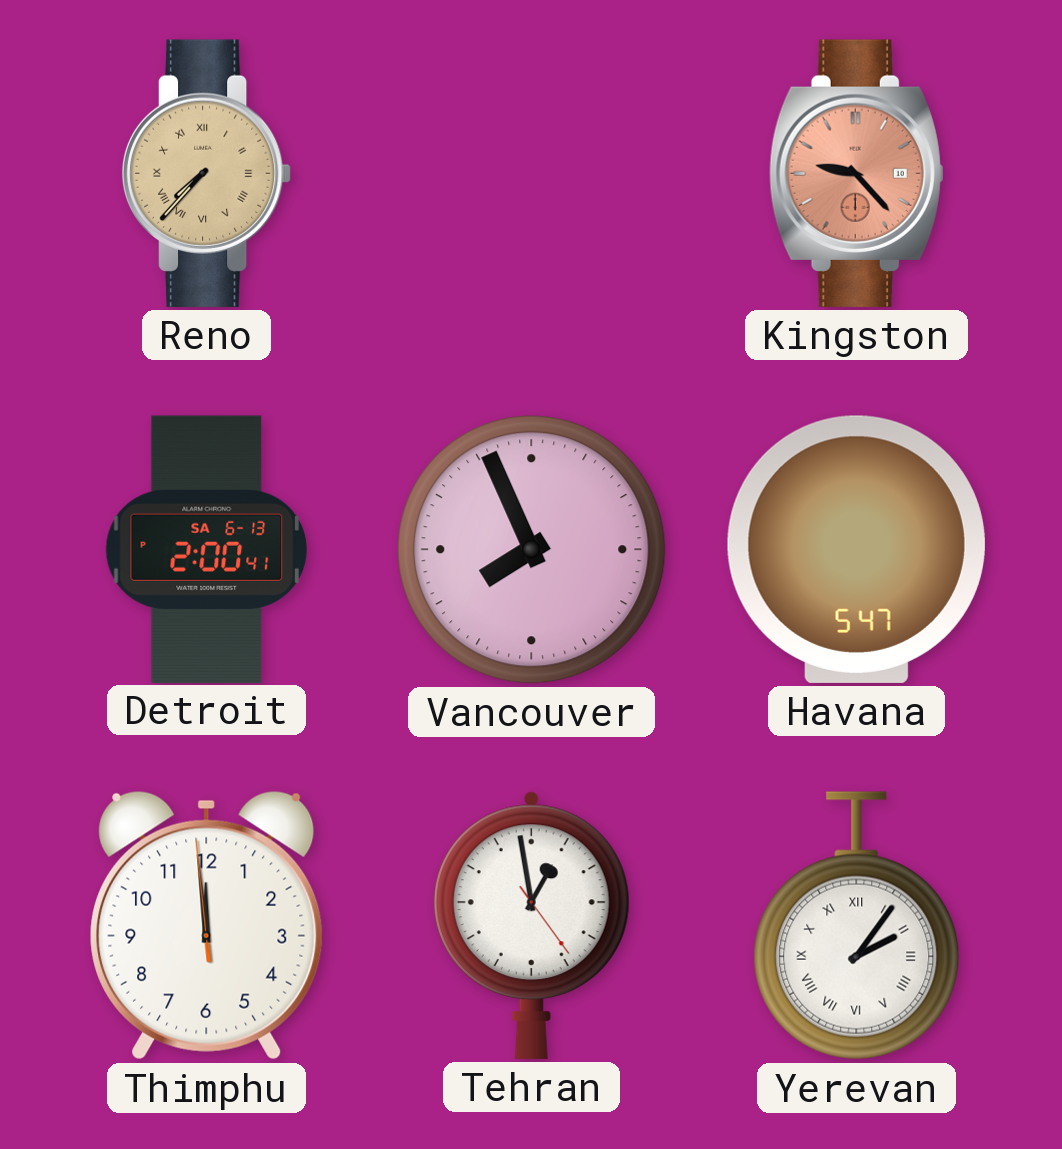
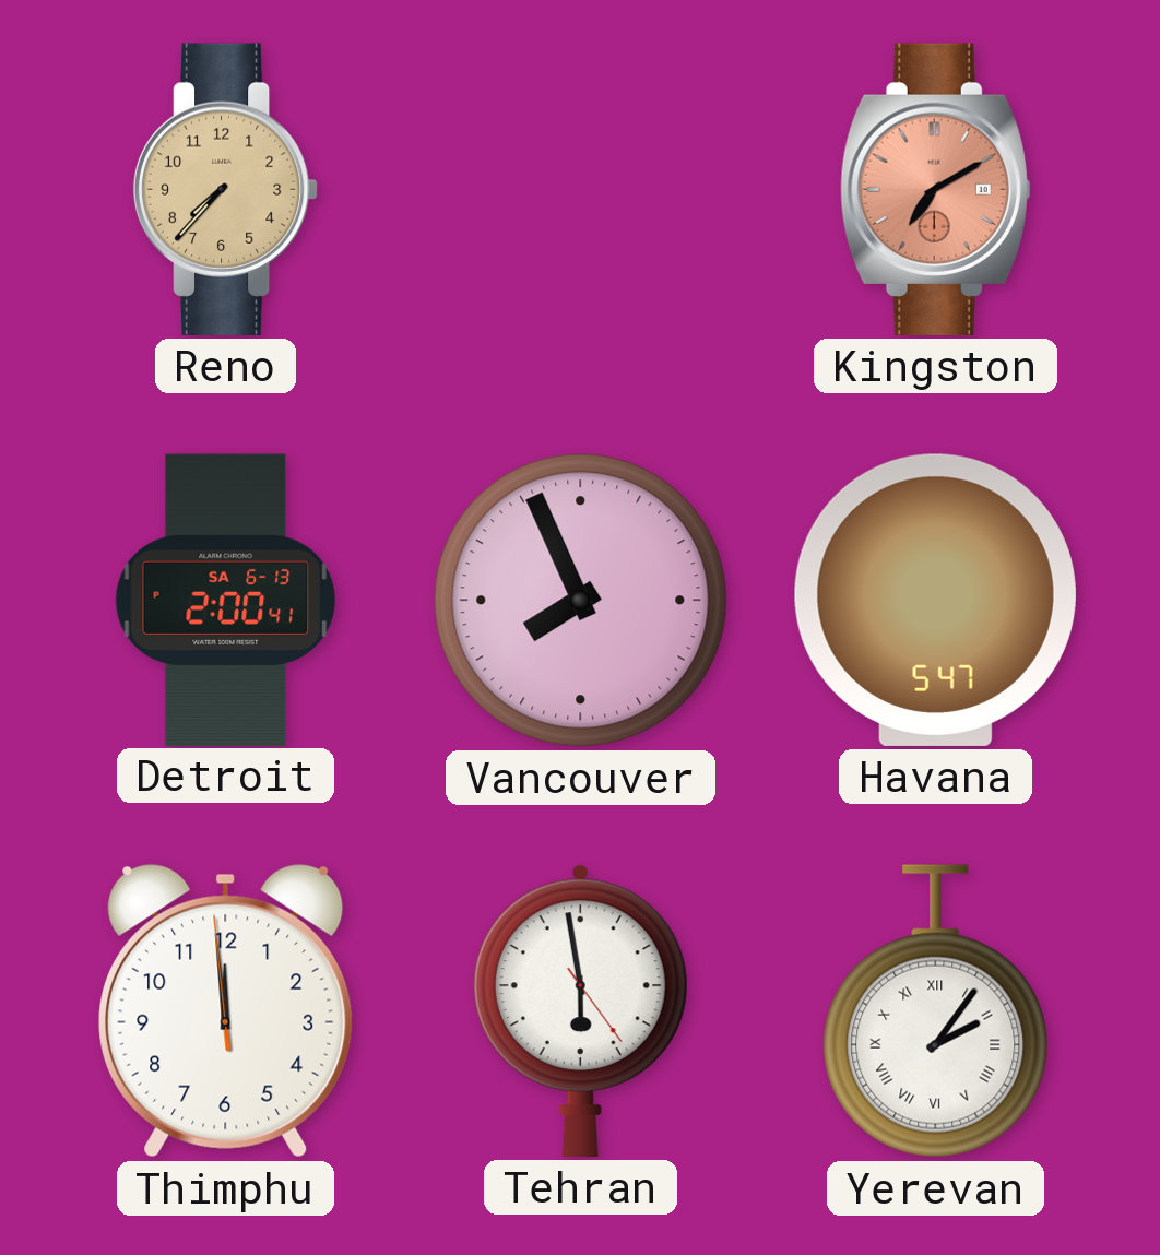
Reno numerals: Roman -> Arabic (226, 189)
Kingston: 9:23 -> 7:10 (935, 189)
Tehran: 12:58 -> 5:58 (580, 1010)
